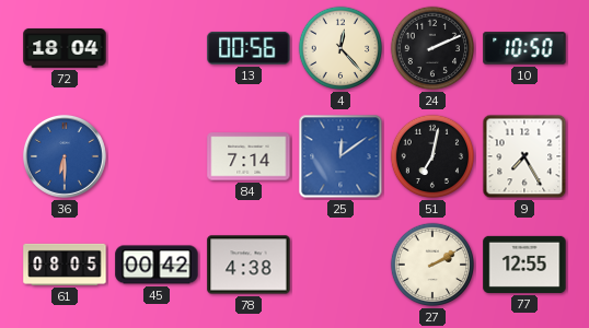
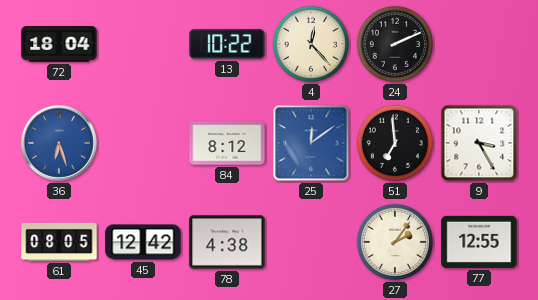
13: 00:56 -> 10:22 (227, 44)
10: 10:50 -> none (524, 48)
36: 6:30 -> 6:27 (59, 143)
84: 7:14 -> 8:12 (227, 143)
51: 7:02 -> 6:59 (395, 143)
9: 7:25 -> 3:25 (479, 143)
45: 00:42 -> 12:42 (143, 242)
27: 2:10 -> 2:06 (395, 242)
